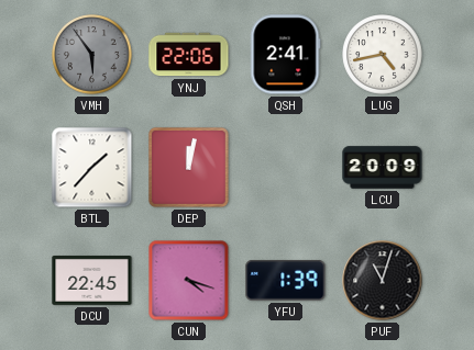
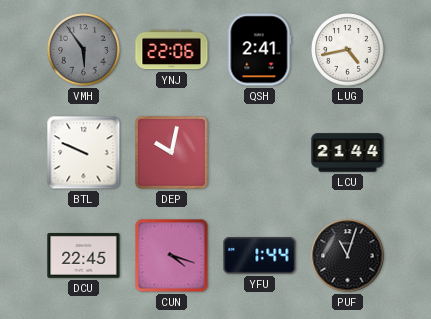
BTL: 1:37 -> 9:49 (84, 153)
DEP: 12:02 -> 10:02 (171, 152)
LCU: 20:09 -> 21:44 (348, 153)
YFU: 1:39 -> 1:44 (260, 256)
